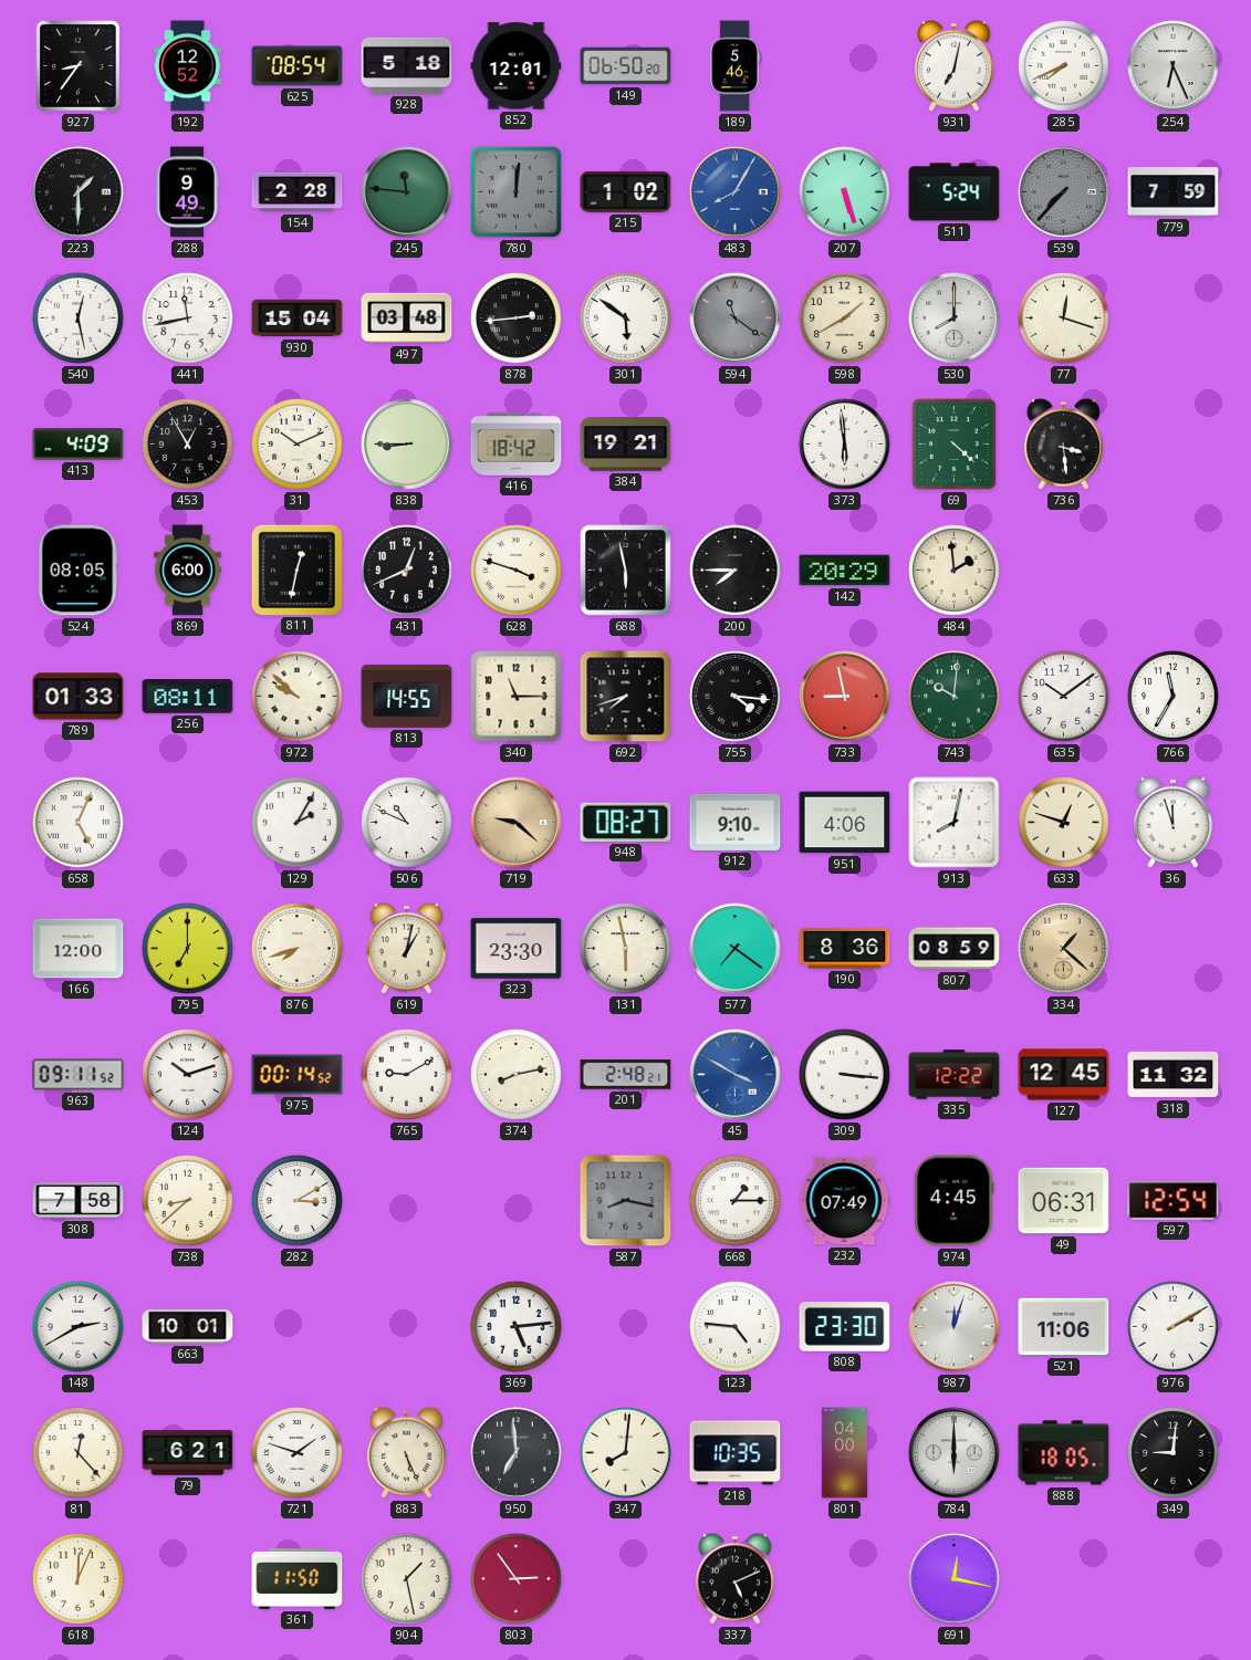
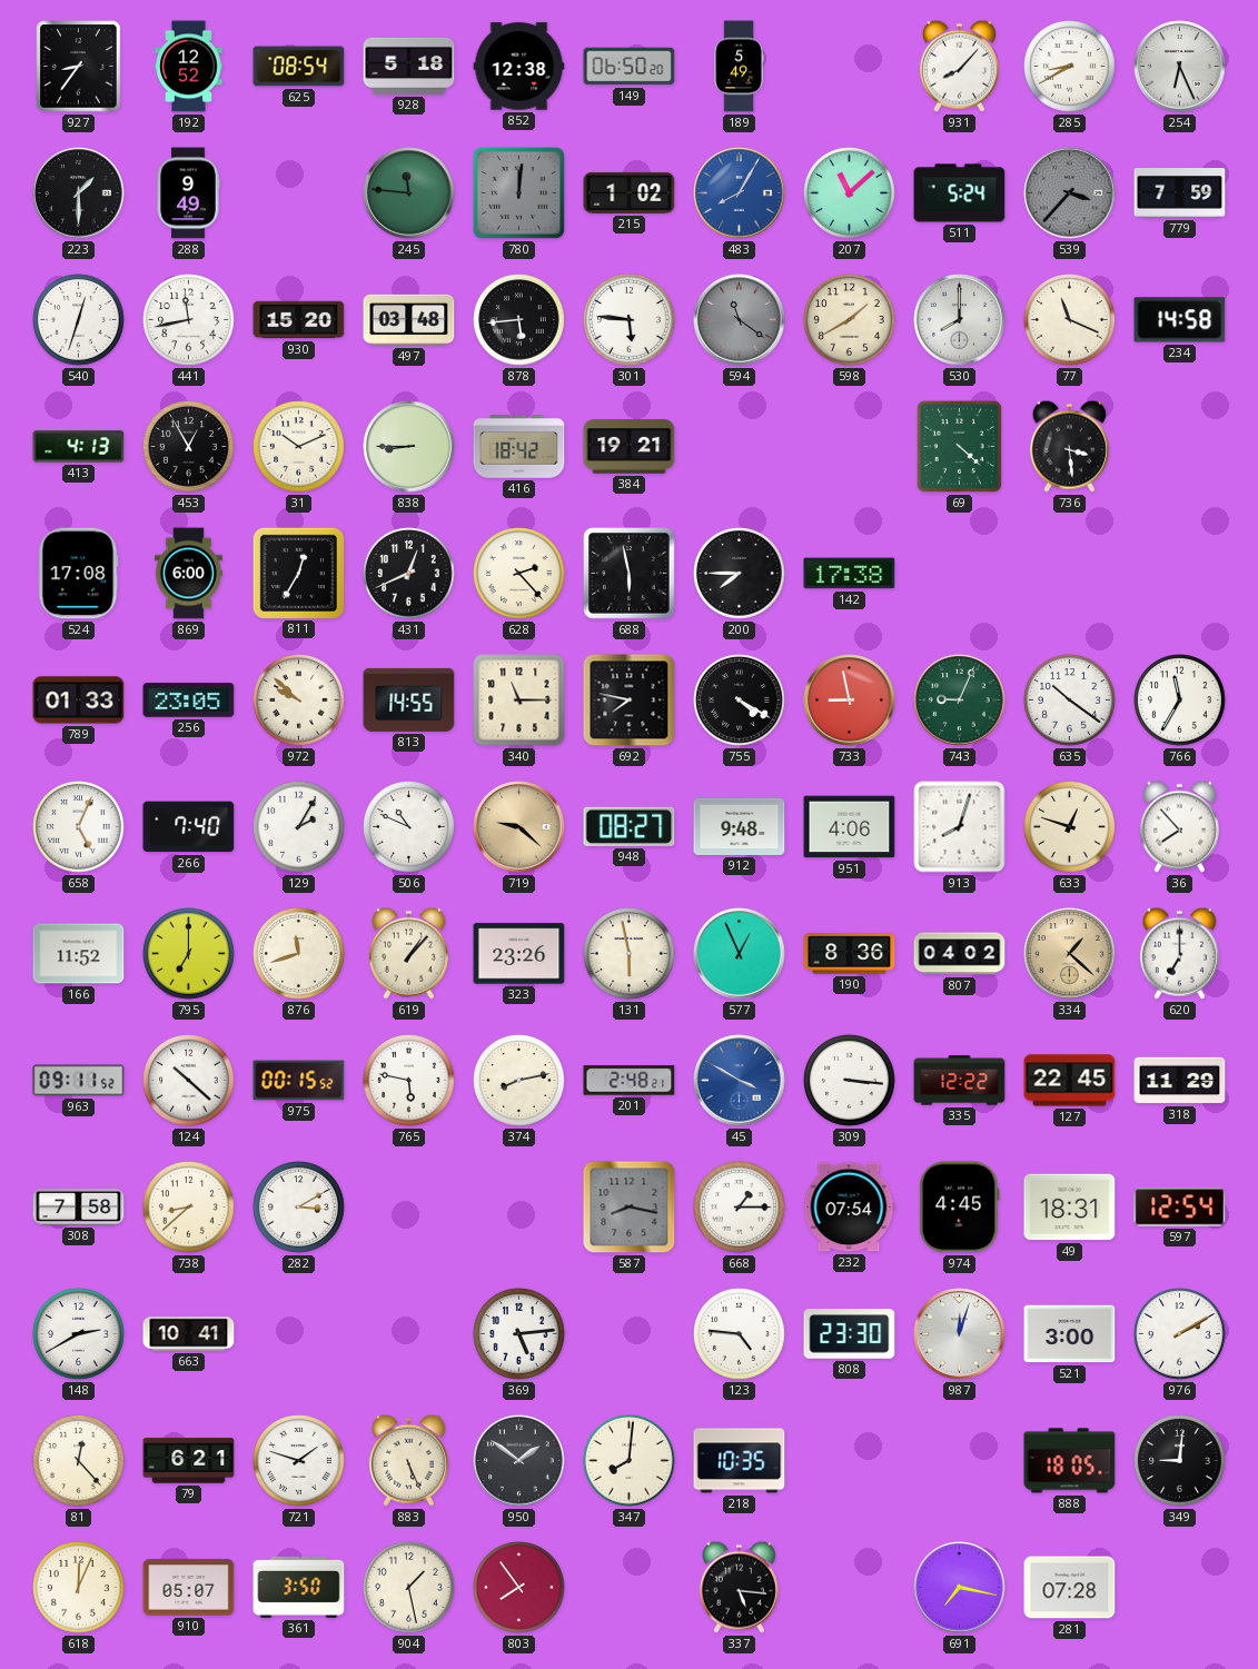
852: 12:01 -> 12:38 (519, 67)
189: 5:46 -> 5:49 (739, 67)
931: 7:02 -> 8:07 (959, 66)
285: 7:41 -> 8:40 (1070, 67)
154: 2:28 -> none (298, 192)
207: 5:27 -> 11:08 (850, 193)
539: 7:37 -> 3:37 (1070, 193)
540: 12:28 -> 12:33 (79, 320)
930: 15:04 -> 15:20 (299, 320)
878: 2:44 -> 5:44 (519, 320)
301: 5:51 -> 5:46 (630, 320)
77: 12:18 -> 11:19 (1070, 320)
234: none -> 14:58 (1180, 320)
413: 4:09 -> 4:13 (79, 447)
373: 5:59 -> none (845, 445)
524: 08:05 -> 17:08 (78, 574)
811: 12:32 -> 12:35 (298, 573)
628: 3:48 -> 2:23 (519, 574)
142: 20:29 -> 17:38 (850, 574)
484: 1:59 -> none (955, 571)
256: 08:11 -> 23:05 (189, 701)
692: 7:42 -> 7:47 (630, 701)
755: 4:16 -> 4:20 (740, 701)
743: 10:01 -> 9:04 (960, 701)
635: 10:09 -> 10:21 (1070, 701)
266: none -> 7:40 (189, 827)
912: 9:10 -> 9:48 (740, 826)
913: 8:02 -> 8:03 (960, 827)
36: 11:57 -> 7:53 (1179, 826)
166: 12:00 -> 11:52 (79, 954)
876: 7:42 -> 11:42 (299, 954)
619: 1:02 -> 1:07 (408, 953)
323: 23:30 -> 23:26 (519, 954)
577: 7:21 -> 12:56 (740, 954)
807: 08:59 -> 04:02 (960, 954)
620: none -> 7:00 (1179, 953)
124: 10:12 -> 10:22 (189, 1081)
975: 00:14 -> 00:15 (299, 1081)
765: 9:10 -> 5:47 (409, 1081)
127: 12:45 -> 22:45 (1070, 1081)
318: 11:32 -> 11:29 (1180, 1081)
232: 07:49 -> 07:54 (850, 1208)
49: 06:31 -> 18:31 (1070, 1208)
663: 10:01 -> 10:41 (189, 1334)
521: 11:06 -> 3:00 (1070, 1334)
950: 6:59 -> 1:51 (519, 1461)
801: 04:00 -> none (844, 1453)
784: 6:00 -> none (955, 1453)
910: none -> 05:07 (189, 1588)
361: 11:50 -> 3:50 (299, 1587)
803: 2:54 -> 7:54 (519, 1588)
337: 5:11 -> 5:16 (739, 1587)
691: 12:17 -> 7:17 (960, 1588)
281: none -> 07:28 (1070, 1588)
